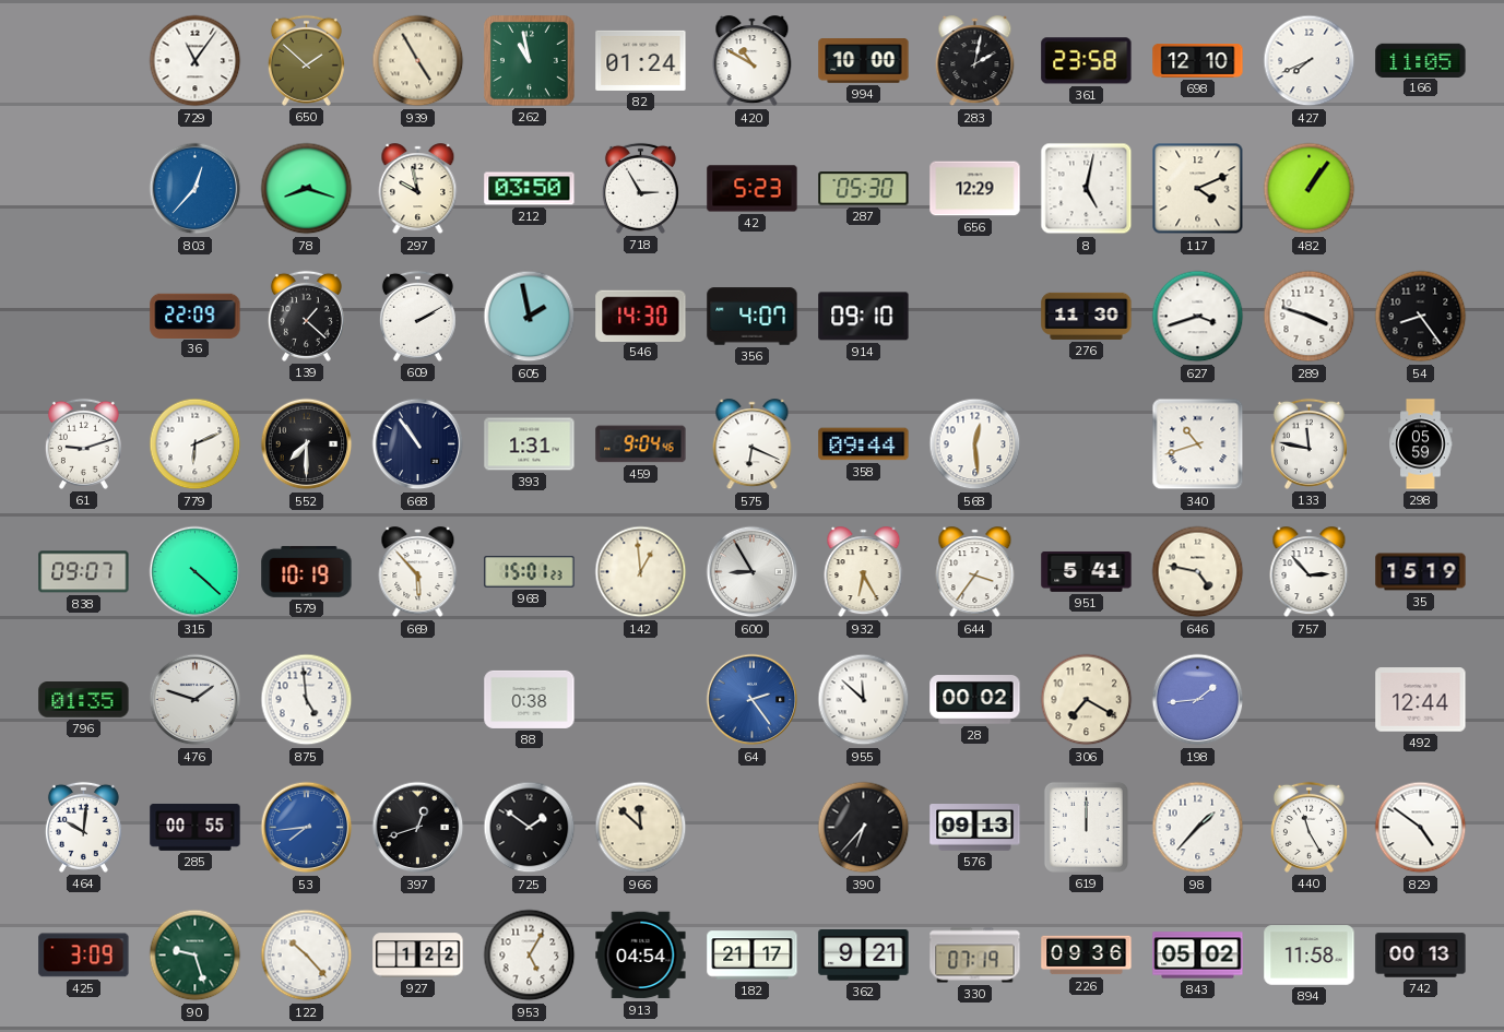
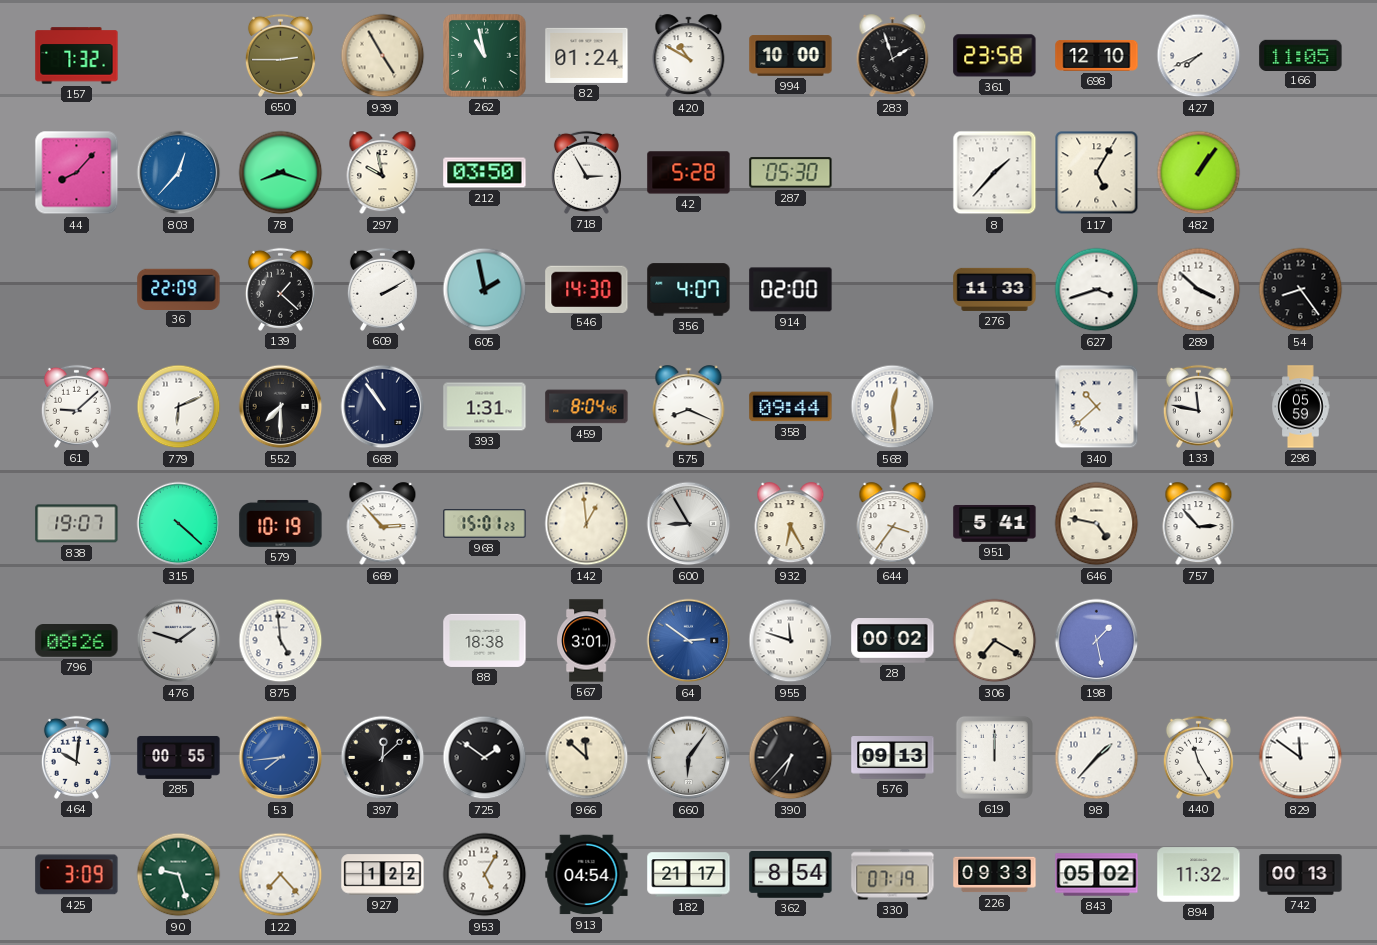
157: none -> 7:32 (77, 56)
729: 11:06 -> none (196, 61)
650: 1:52 -> 2:45 (280, 55)
283: 2:02 -> 1:57 (893, 56)
44: none -> 8:07 (77, 173)
42: 5:23 -> 5:28 (689, 173)
656: 12:29 -> none (975, 189)
8: 5:02 -> 1:37 (995, 173)
117: 4:11 -> 5:05 (1097, 173)
914: 09:10 -> 02:00 (791, 290)
276: 11:30 -> 11:33 (995, 289)
289: 3:48 -> 3:52 (1199, 290)
61: 9:12 -> 9:08 (76, 406)
459: 9:04 -> 8:04 (587, 407)
575: 6:19 -> 8:19 (689, 407)
340: 10:42 -> 10:38 (1097, 407)
838: 09:07 -> 19:07 (77, 524)
669: 5:53 -> 2:53 (383, 524)
35: 15:19 -> none (1421, 572)
796: 01:35 -> 08:26 (77, 641)
88: 0:38 -> 18:38 (485, 640)
567: none -> 3:01 (587, 641)
64: 2:24 -> 2:51 (689, 641)
955: 11:52 -> 11:48 (791, 641)
198: 1:44 -> 1:28 (1097, 641)
492: 12:44 -> none (1421, 700)
397: 12:42 -> 12:08 (383, 758)
660: none -> 6:06 (689, 758)
829: 4:51 -> 11:51 (1301, 758)
122: 10:23 -> 7:23 (281, 875)
362: 9:21 -> 8:54 (791, 875)
226: 09:36 -> 09:33 (995, 875)
894: 11:58 -> 11:32 (1199, 875)
